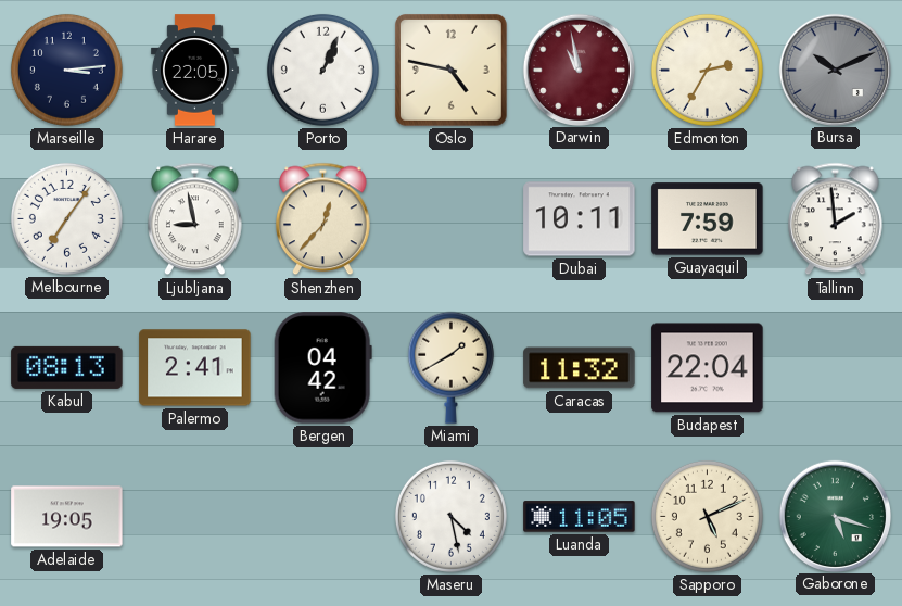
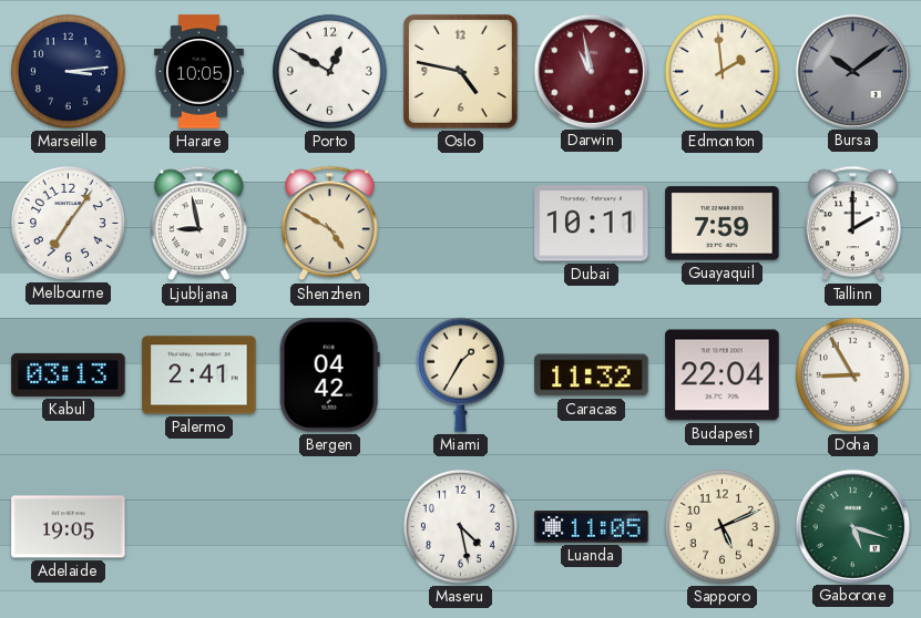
Harare: 22:05 -> 10:05 (198, 72)
Porto: 1:04 -> 12:50 (329, 71)
Edmonton: 2:35 -> 1:59 (722, 71)
Bursa: 10:11 -> 10:09 (852, 71)
Shenzhen: 12:37 -> 4:50 (330, 224)
Tallinn: 1:59 -> 2:00 (853, 224)
Kabul: 08:13 -> 03:13 (69, 374)
Miami: 1:40 -> 1:35 (460, 374)
Doha: none -> 8:55 (852, 374)
